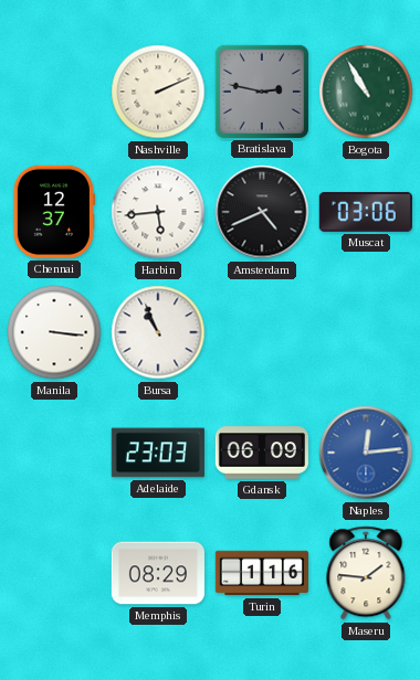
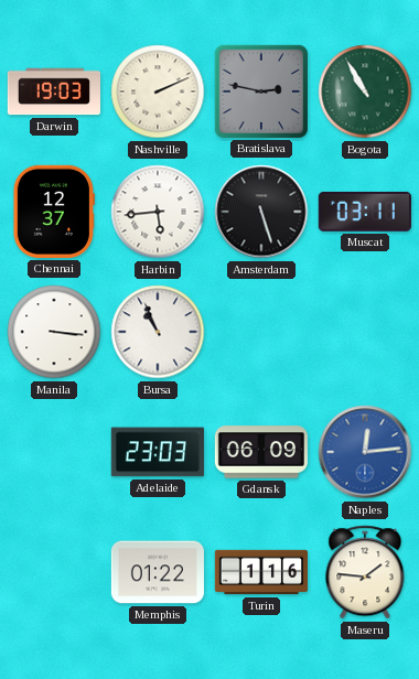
Darwin: none -> 19:03 (53, 91)
Amsterdam: 4:41 -> 5:27 (261, 212)
Muscat: 03:06 -> 03:11 (365, 212)
Memphis: 08:29 -> 01:22 (157, 572)
